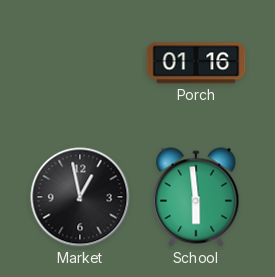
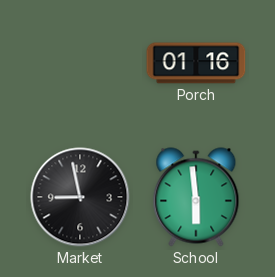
Market: 12:58 -> 8:58 (80, 197)
